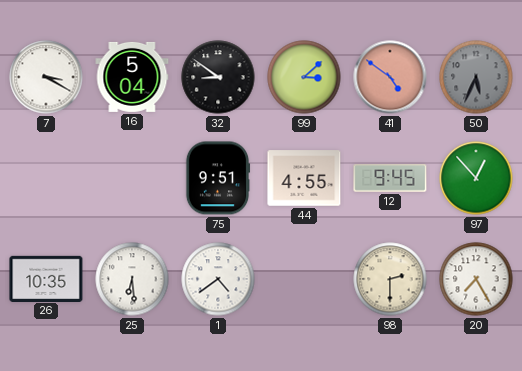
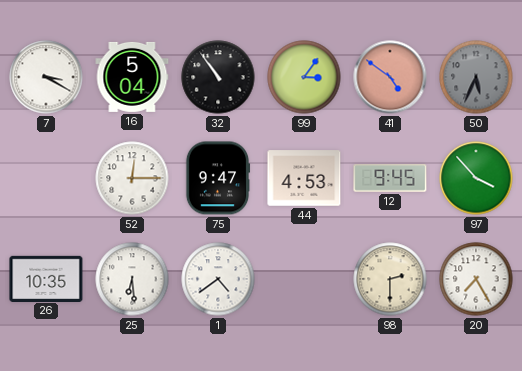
32: 8:51 -> 10:54 (218, 77)
99: 3:08 -> 3:06 (304, 77)
52: none -> 12:15 (132, 178)
75: 9:51 -> 9:47 (218, 178)
44: 4:55 -> 4:53 (304, 178)
97: 12:53 -> 3:53 (476, 178)
